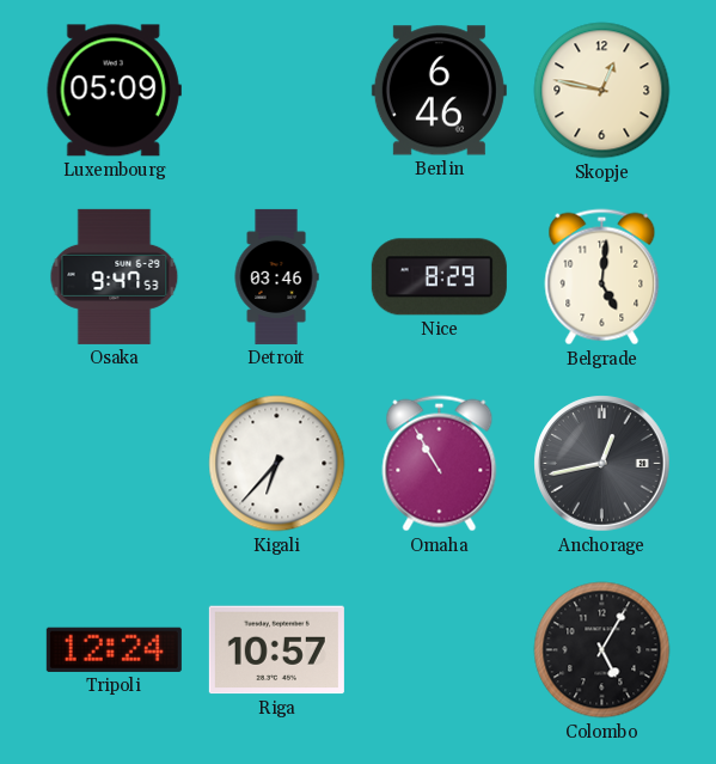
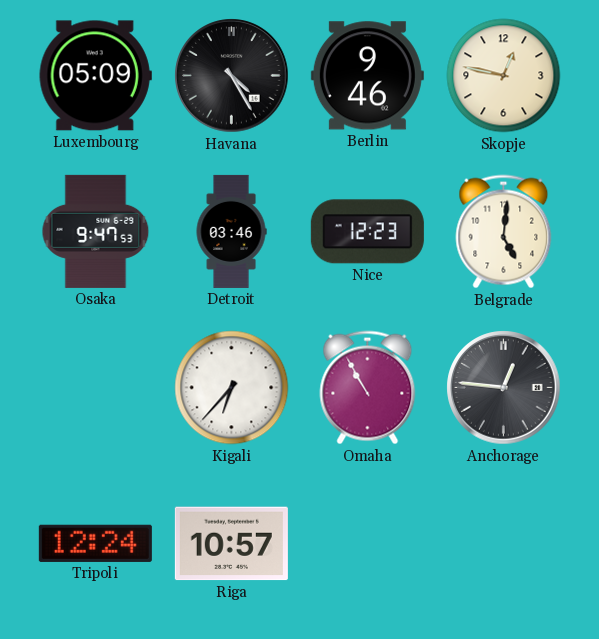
Havana: none -> 4:25 (232, 76)
Berlin: 6:46 -> 9:46 (367, 76)
Nice: 8:29 -> 12:23 (367, 232)
Anchorage: 12:43 -> 12:46 (504, 388)
Colombo: 5:05 -> none (602, 650)
